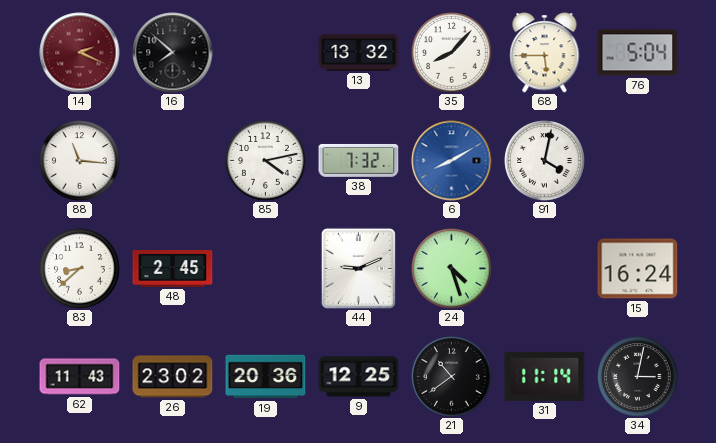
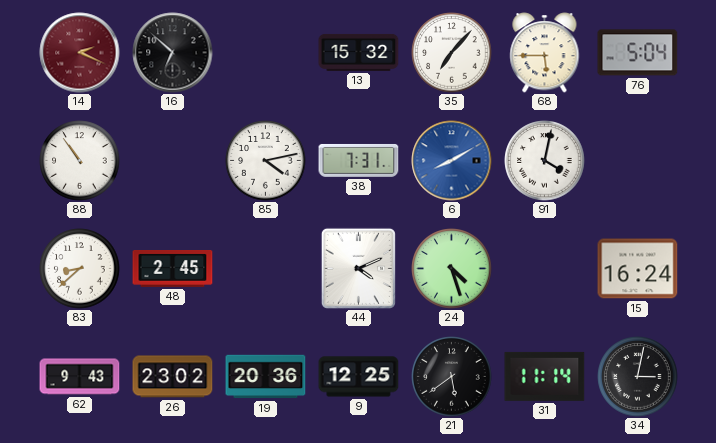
16: 7:52 -> 6:52 (173, 53)
13: 13:32 -> 15:32 (359, 52)
35: 8:07 -> 7:07 (452, 53)
88: 11:16 -> 10:54 (80, 161)
38: 7:32 -> 7:31 (359, 160)
44: 9:11 -> 4:11 (358, 268)
62: 11:43 -> 9:43 (80, 377)
21: 10:39 -> 5:39 (452, 377)
